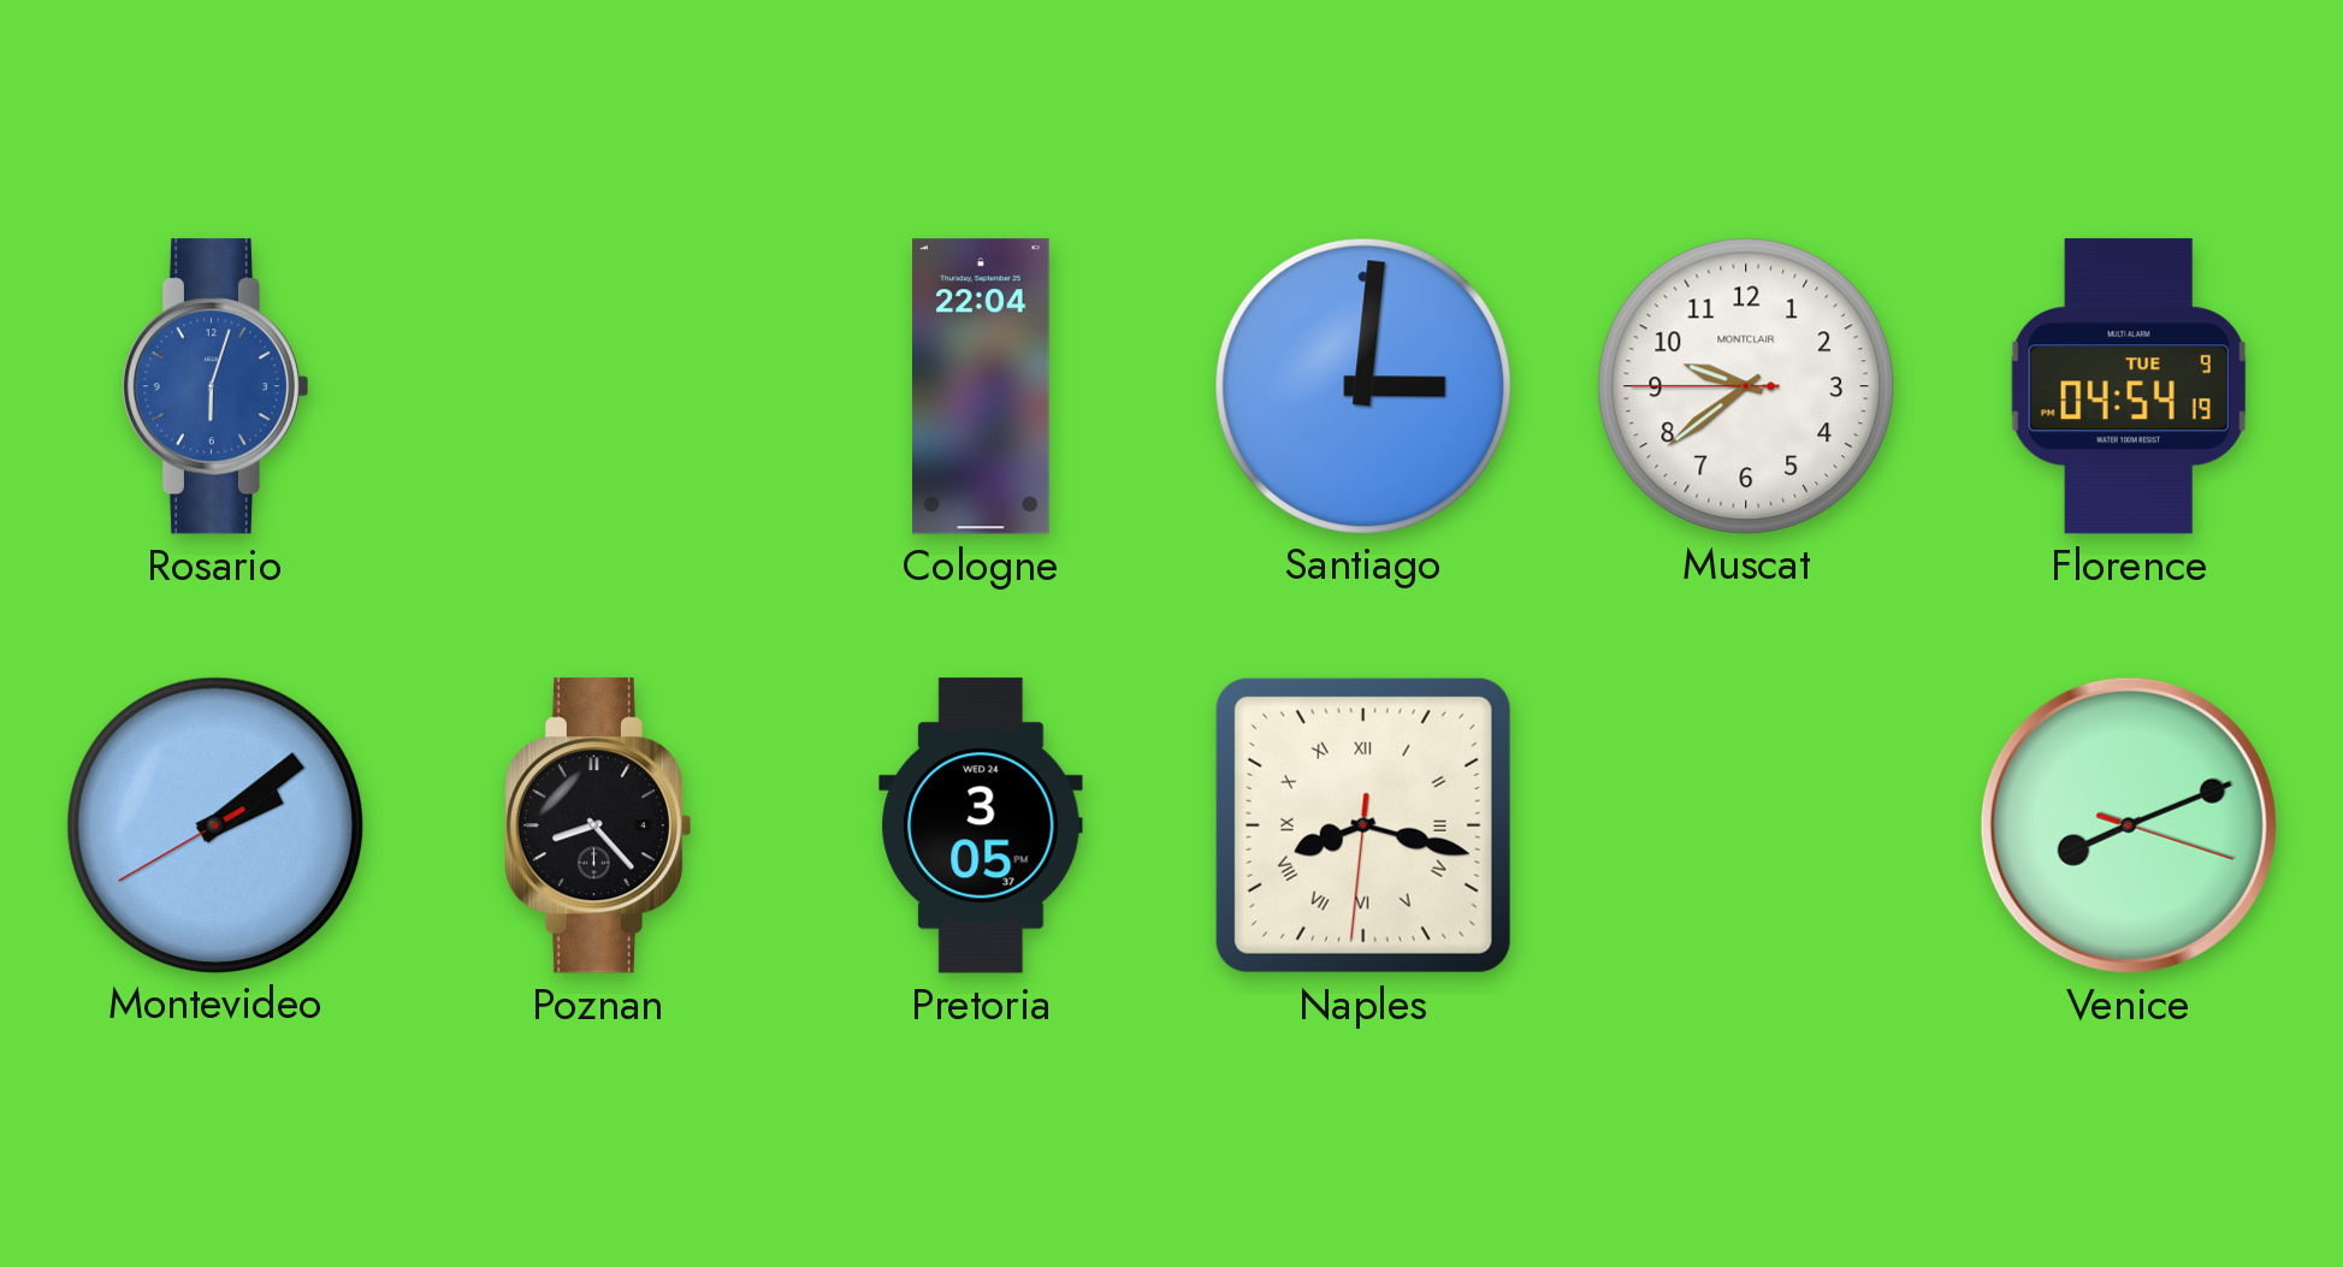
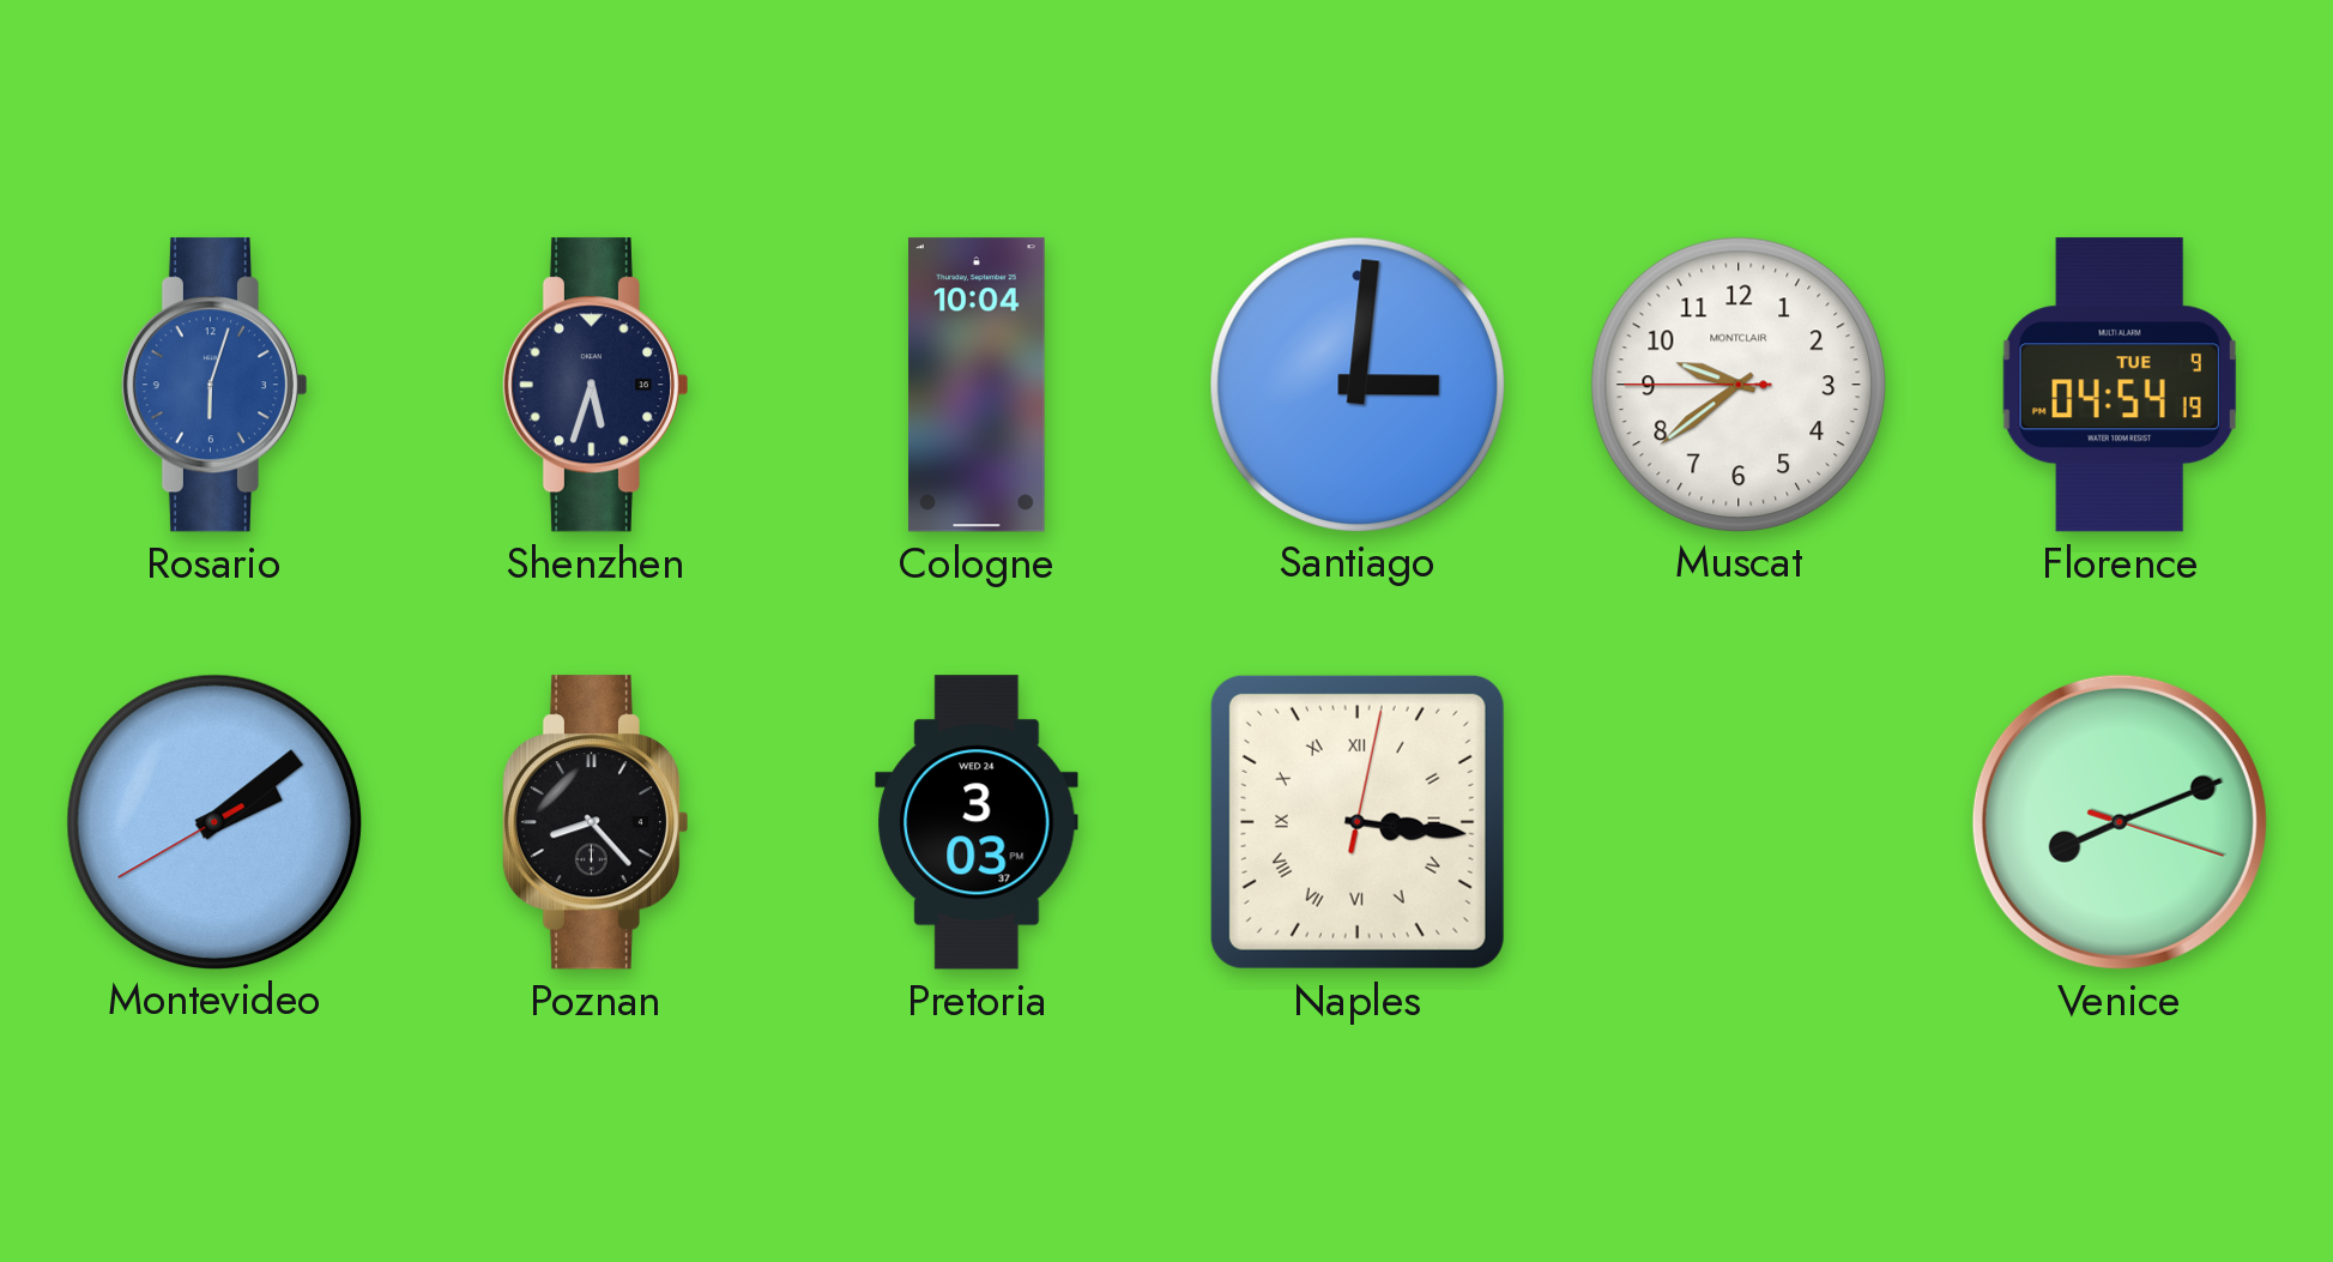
Shenzhen: none -> 5:33 (594, 385)
Cologne: 22:04 -> 10:04 (977, 385)
Pretoria: 3:05 -> 3:03 (977, 822)
Naples: 8:17 -> 3:16 (1358, 822)
